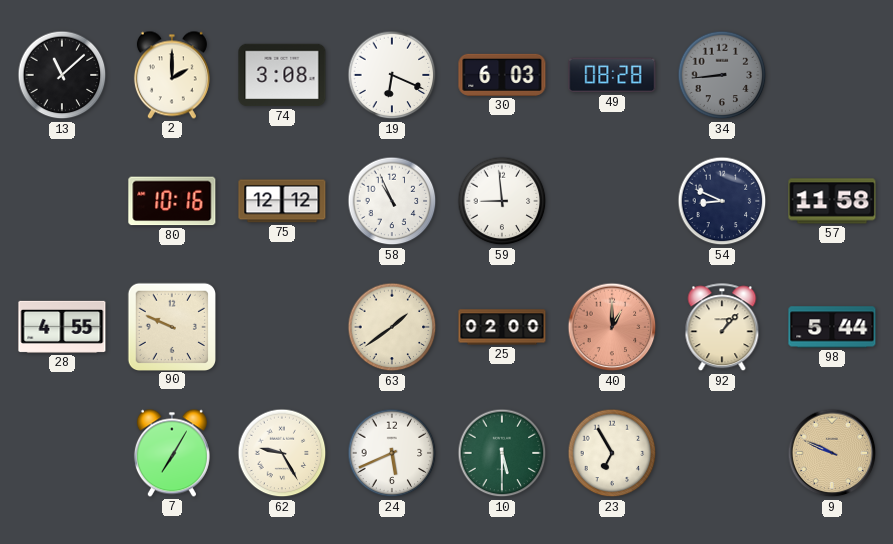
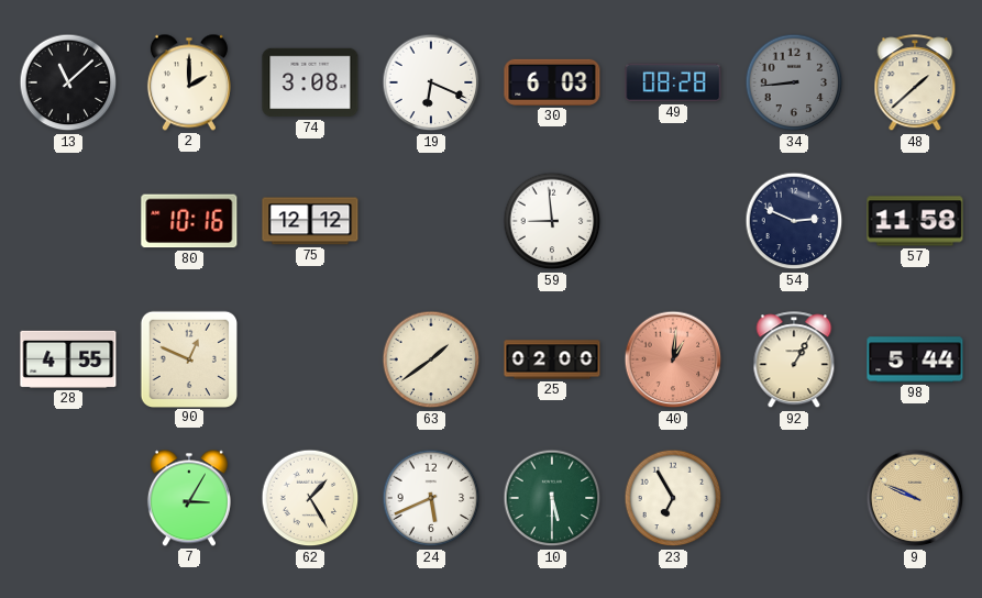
48: none -> 1:38 (915, 84)
58: 10:56 -> none (392, 201)
54: 8:49 -> 2:49 (794, 221)
90: 9:49 -> 12:49 (188, 358)
40: 1:00 -> 1:01 (673, 359)
92: 1:07 -> 1:05 (794, 361)
7: 7:05 -> 3:05 (189, 498)
62: 9:25 -> 1:25 (310, 498)
